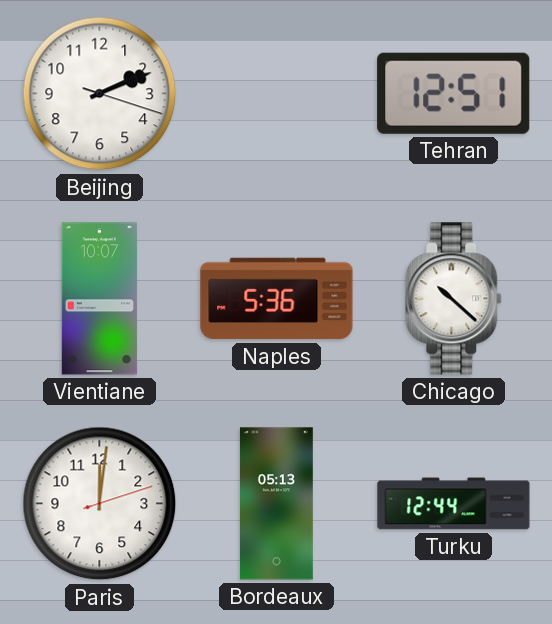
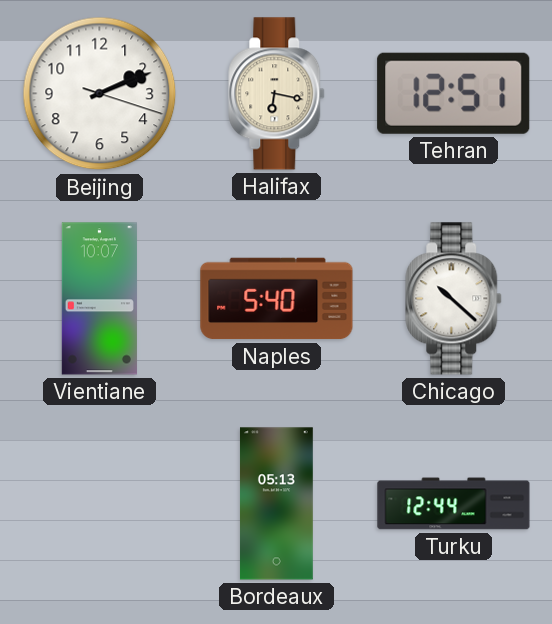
Halifax: none -> 6:17 (277, 94)
Naples: 5:36 -> 5:40 (277, 299)
Paris: 12:01 -> none (100, 504)
